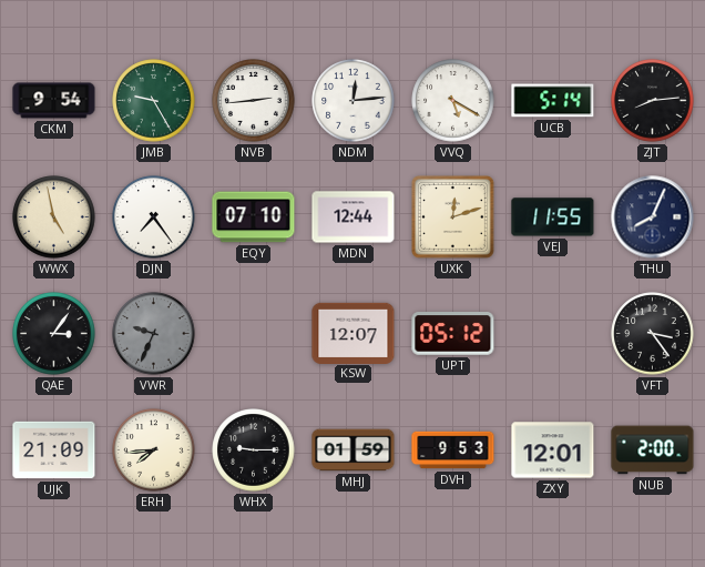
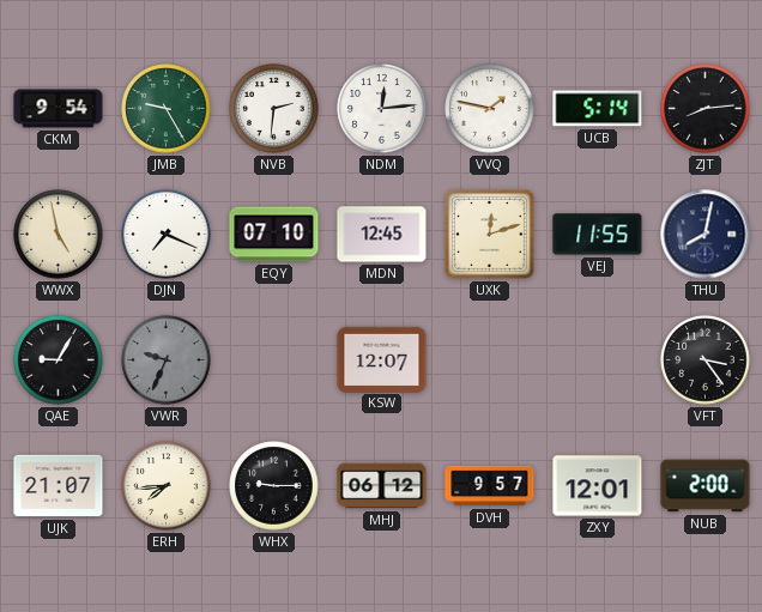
NVB: 2:44 -> 2:31 (274, 109)
VVQ: 5:20 -> 1:47 (490, 109)
DJN: 7:24 -> 7:19 (167, 235)
MDN: 12:44 -> 12:45 (382, 235)
THU: 8:04 -> 8:02 (706, 235)
QAE: 3:06 -> 9:05 (59, 360)
UPT: 05:12 -> none (453, 334)
UJK: 21:09 -> 21:07 (59, 486)
MHJ: 01:59 -> 06:12 (382, 486)
DVH: 9:53 -> 9:57 (490, 486)
